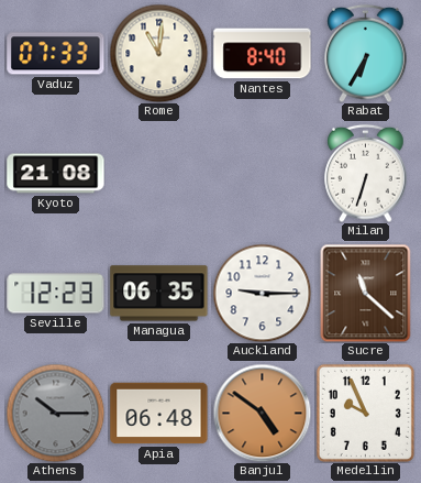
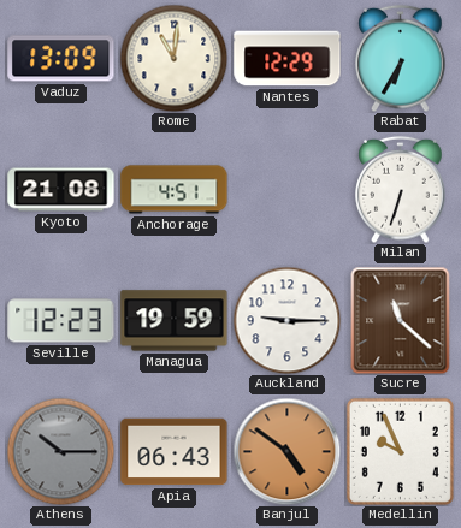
Vaduz: 07:33 -> 13:09 (61, 59)
Nantes: 8:40 -> 12:29 (288, 59)
Anchorage: none -> 4:51 (175, 190)
Managua: 06:35 -> 19:59 (175, 321)
Apia: 06:48 -> 06:43 (175, 452)
